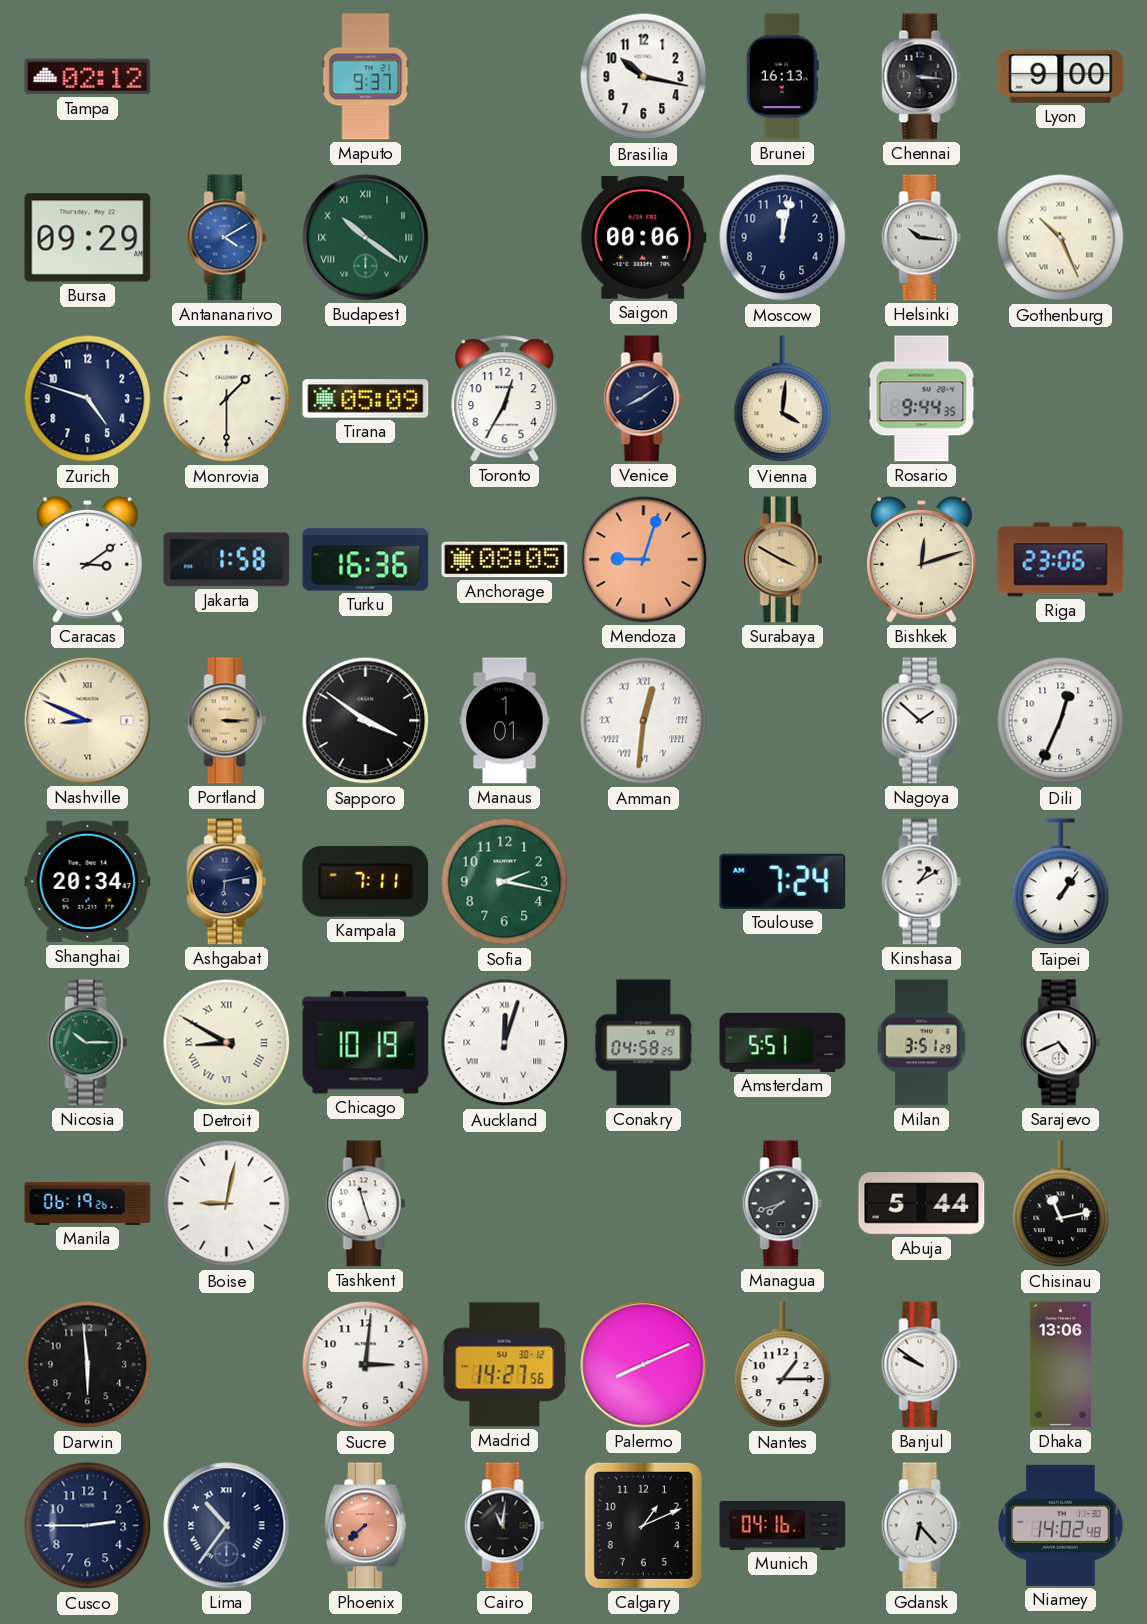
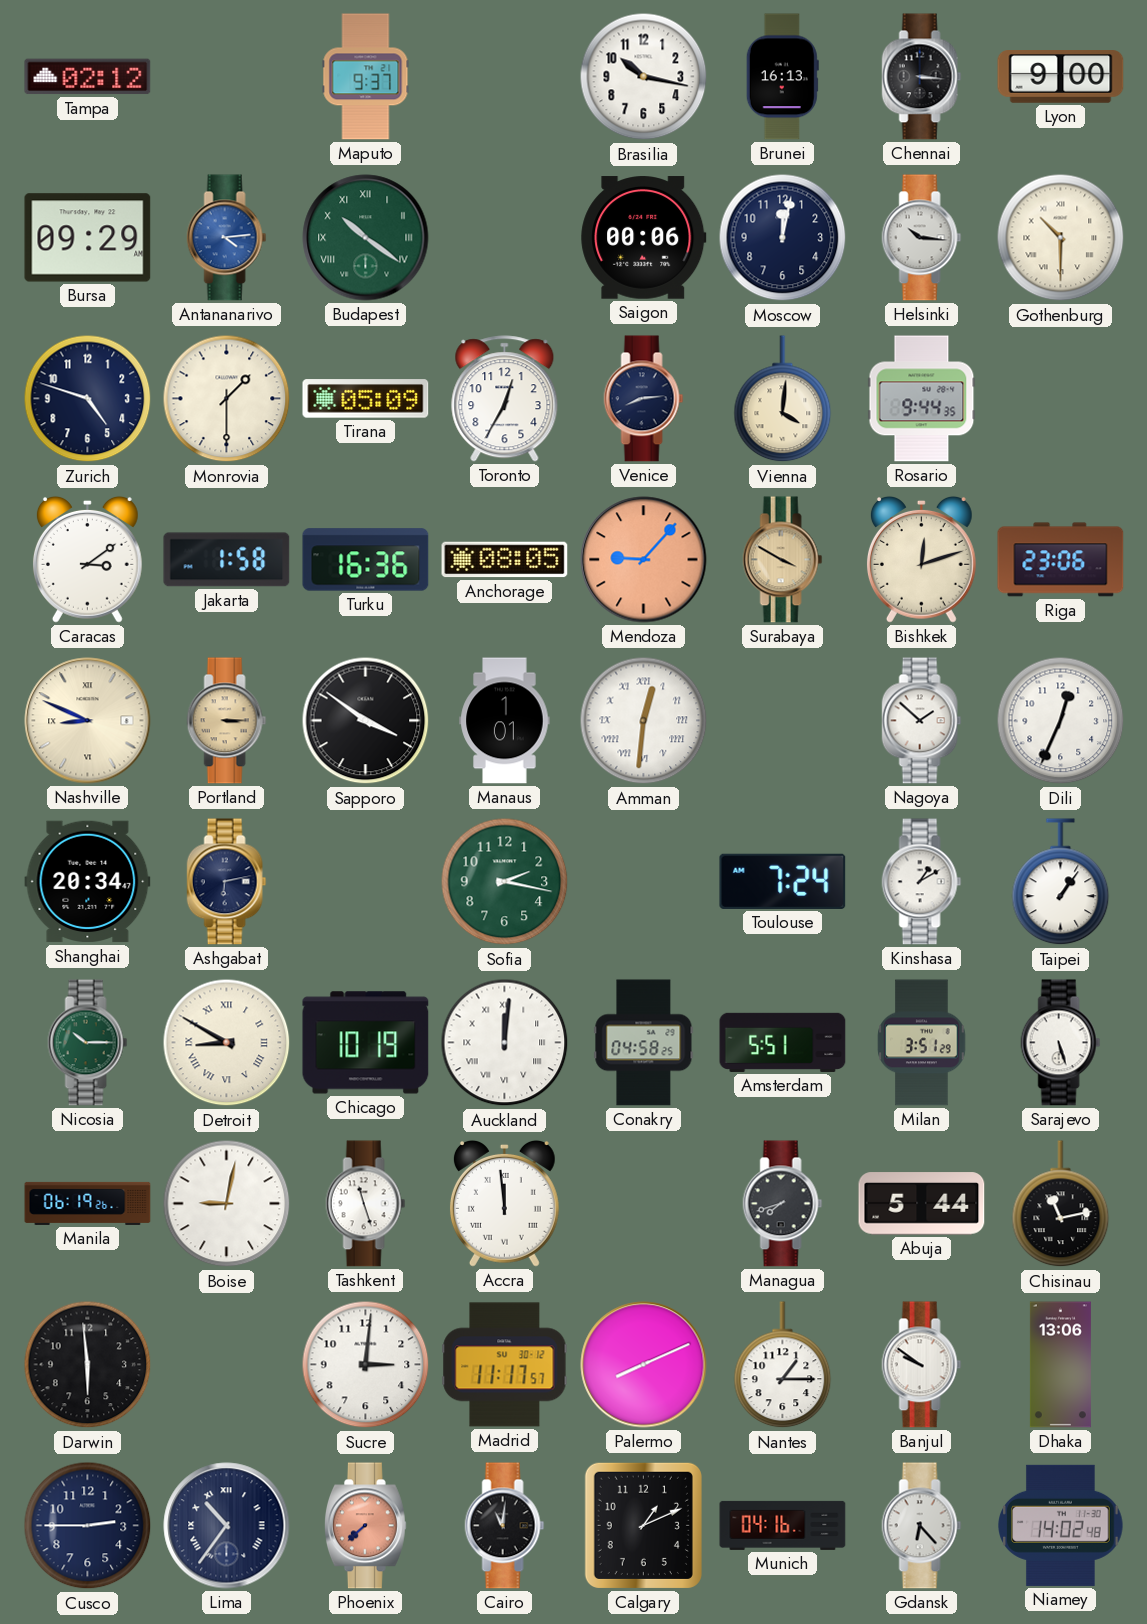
Antananarivo: 4:10 -> 4:14 (227, 238)
Gothenburg: 10:26 -> 10:30 (1061, 238)
Venice: 8:09 -> 8:14 (644, 399)
Mendoza: 9:03 -> 9:07 (644, 560)
Kampala: 7:11 -> none (366, 881)
Auckland: 12:03 -> 12:01 (505, 1043)
Sarajevo: 4:41 -> 5:27 (1061, 1043)
Accra: none -> 11:59 (504, 1203)
Madrid: 14:27 -> 11:17 (505, 1365)
